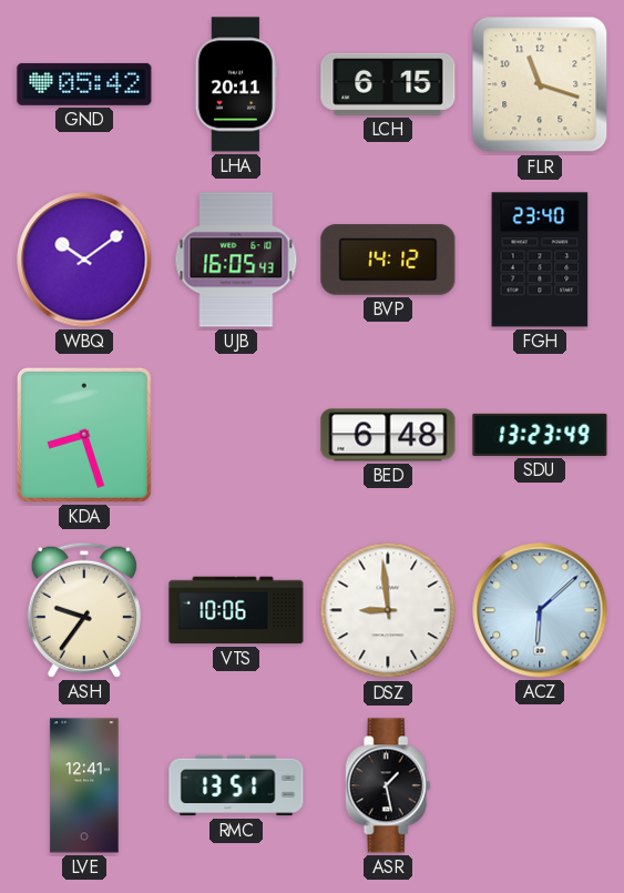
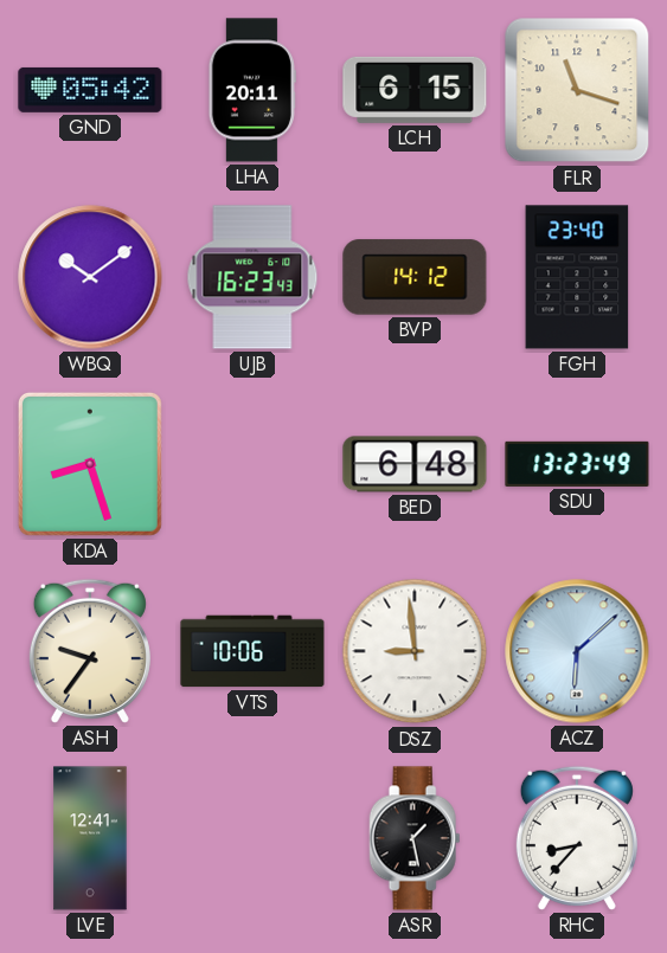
UJB: 16:05 -> 16:23 (252, 277)
RMC: 13:51 -> none (236, 785)
RHC: none -> 8:37 (577, 838)
